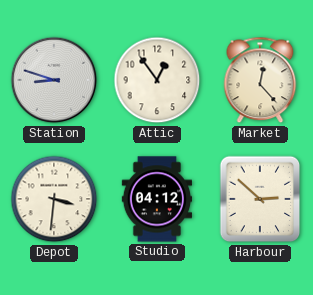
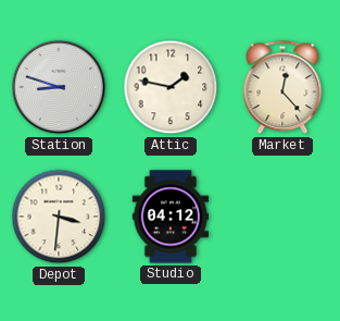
Attic: 12:54 -> 1:47 (171, 87)
Harbour: 2:52 -> none (260, 199)
